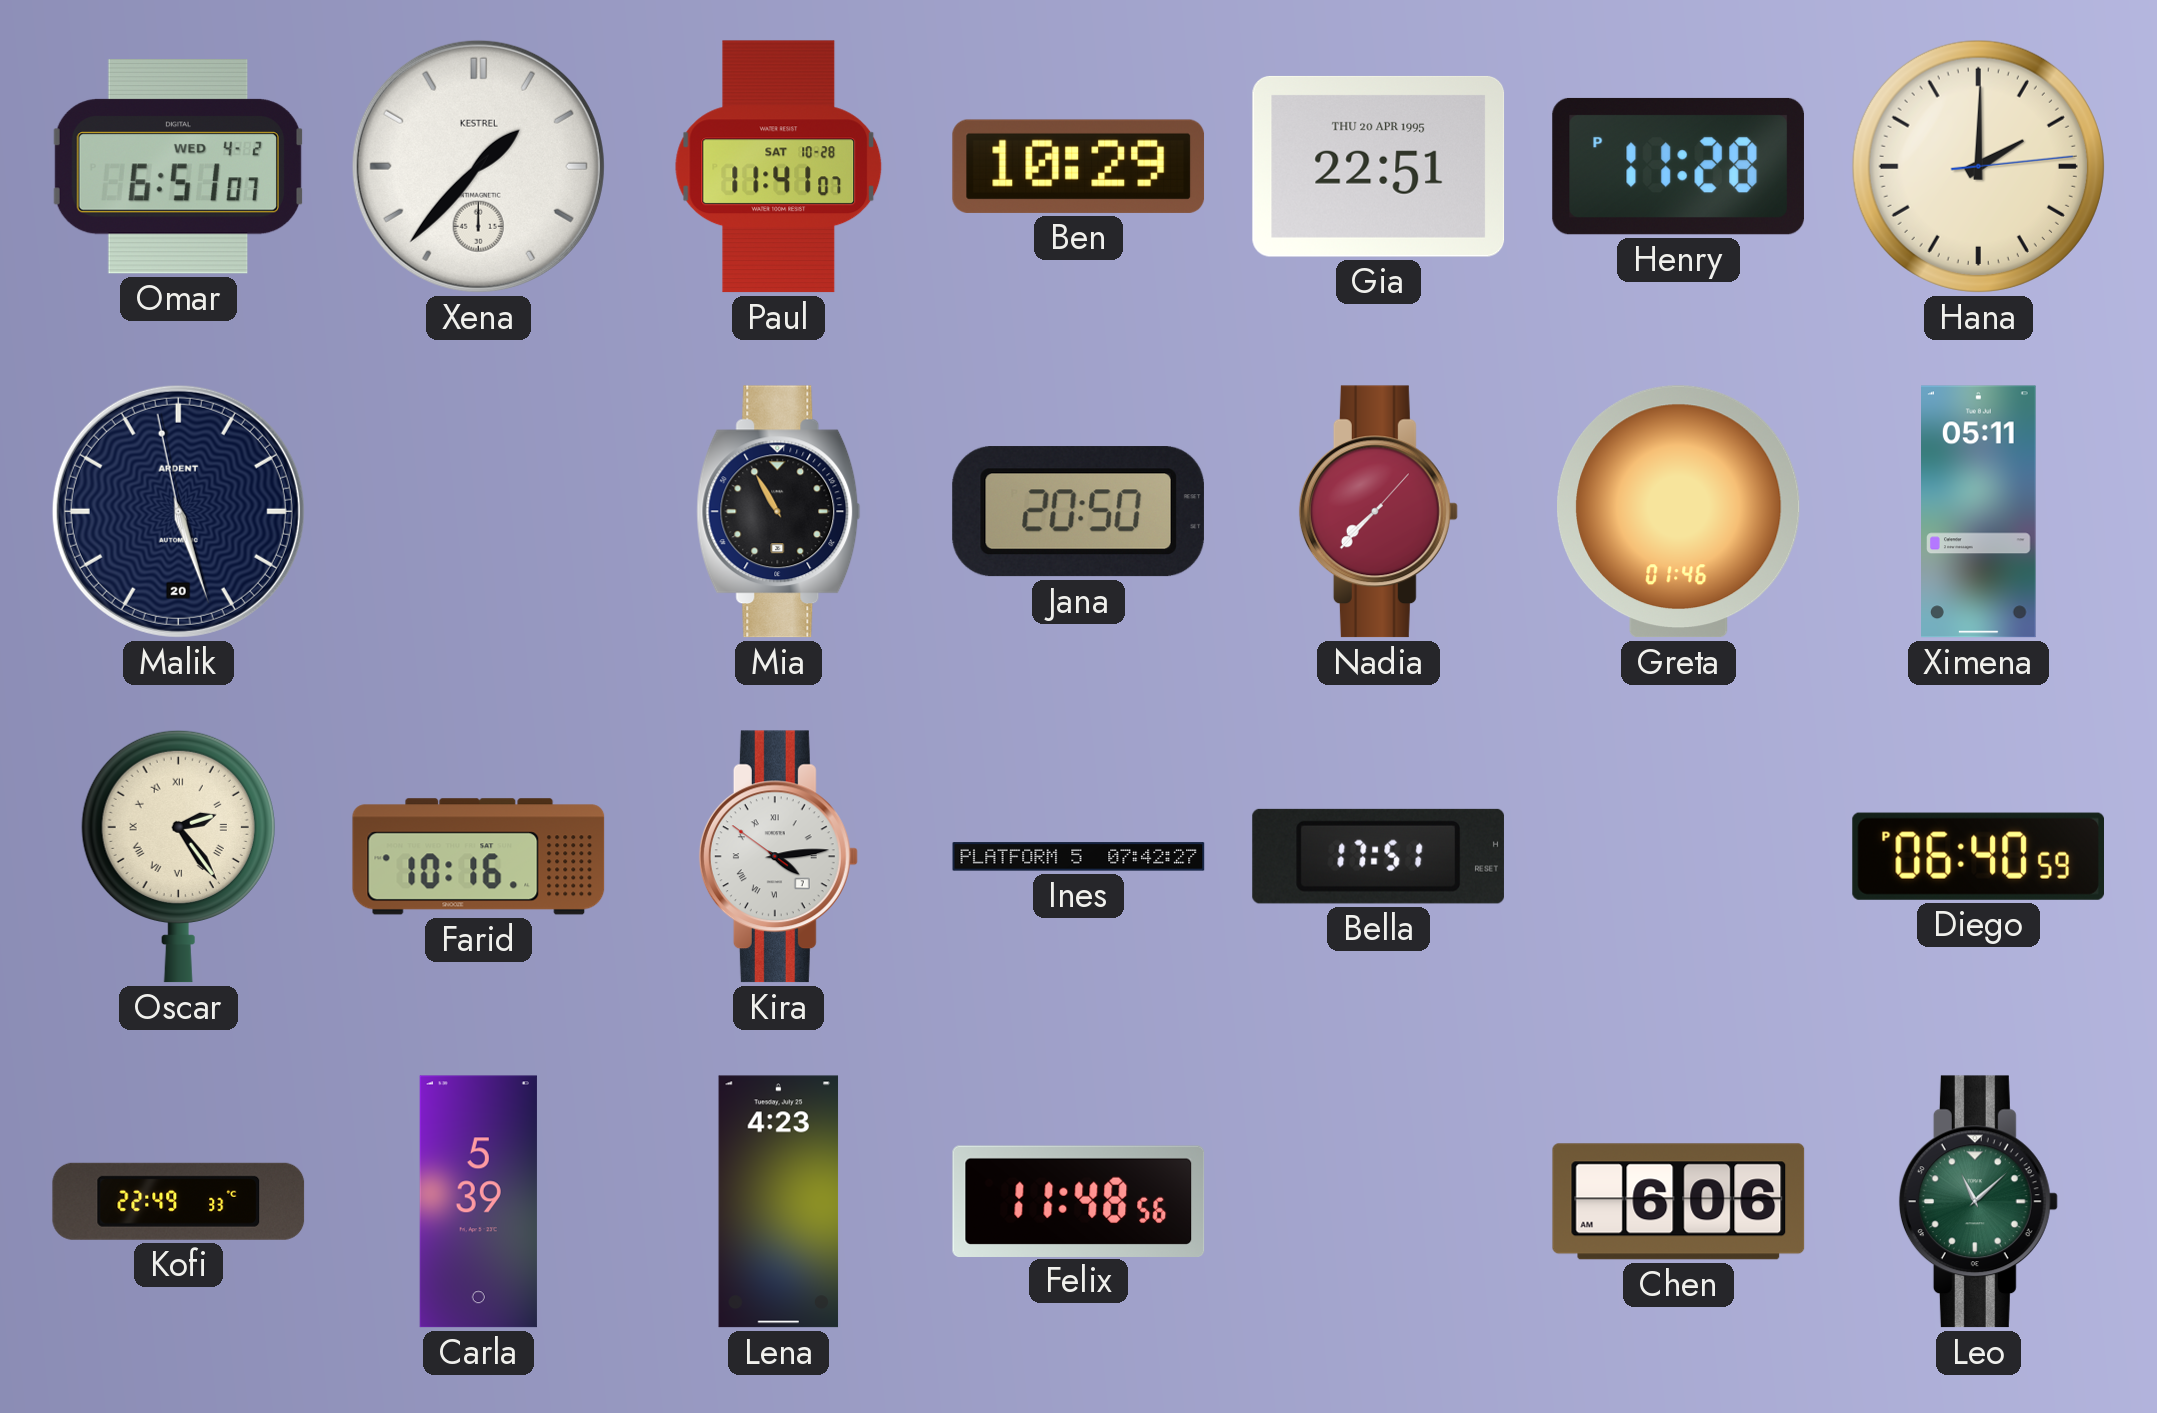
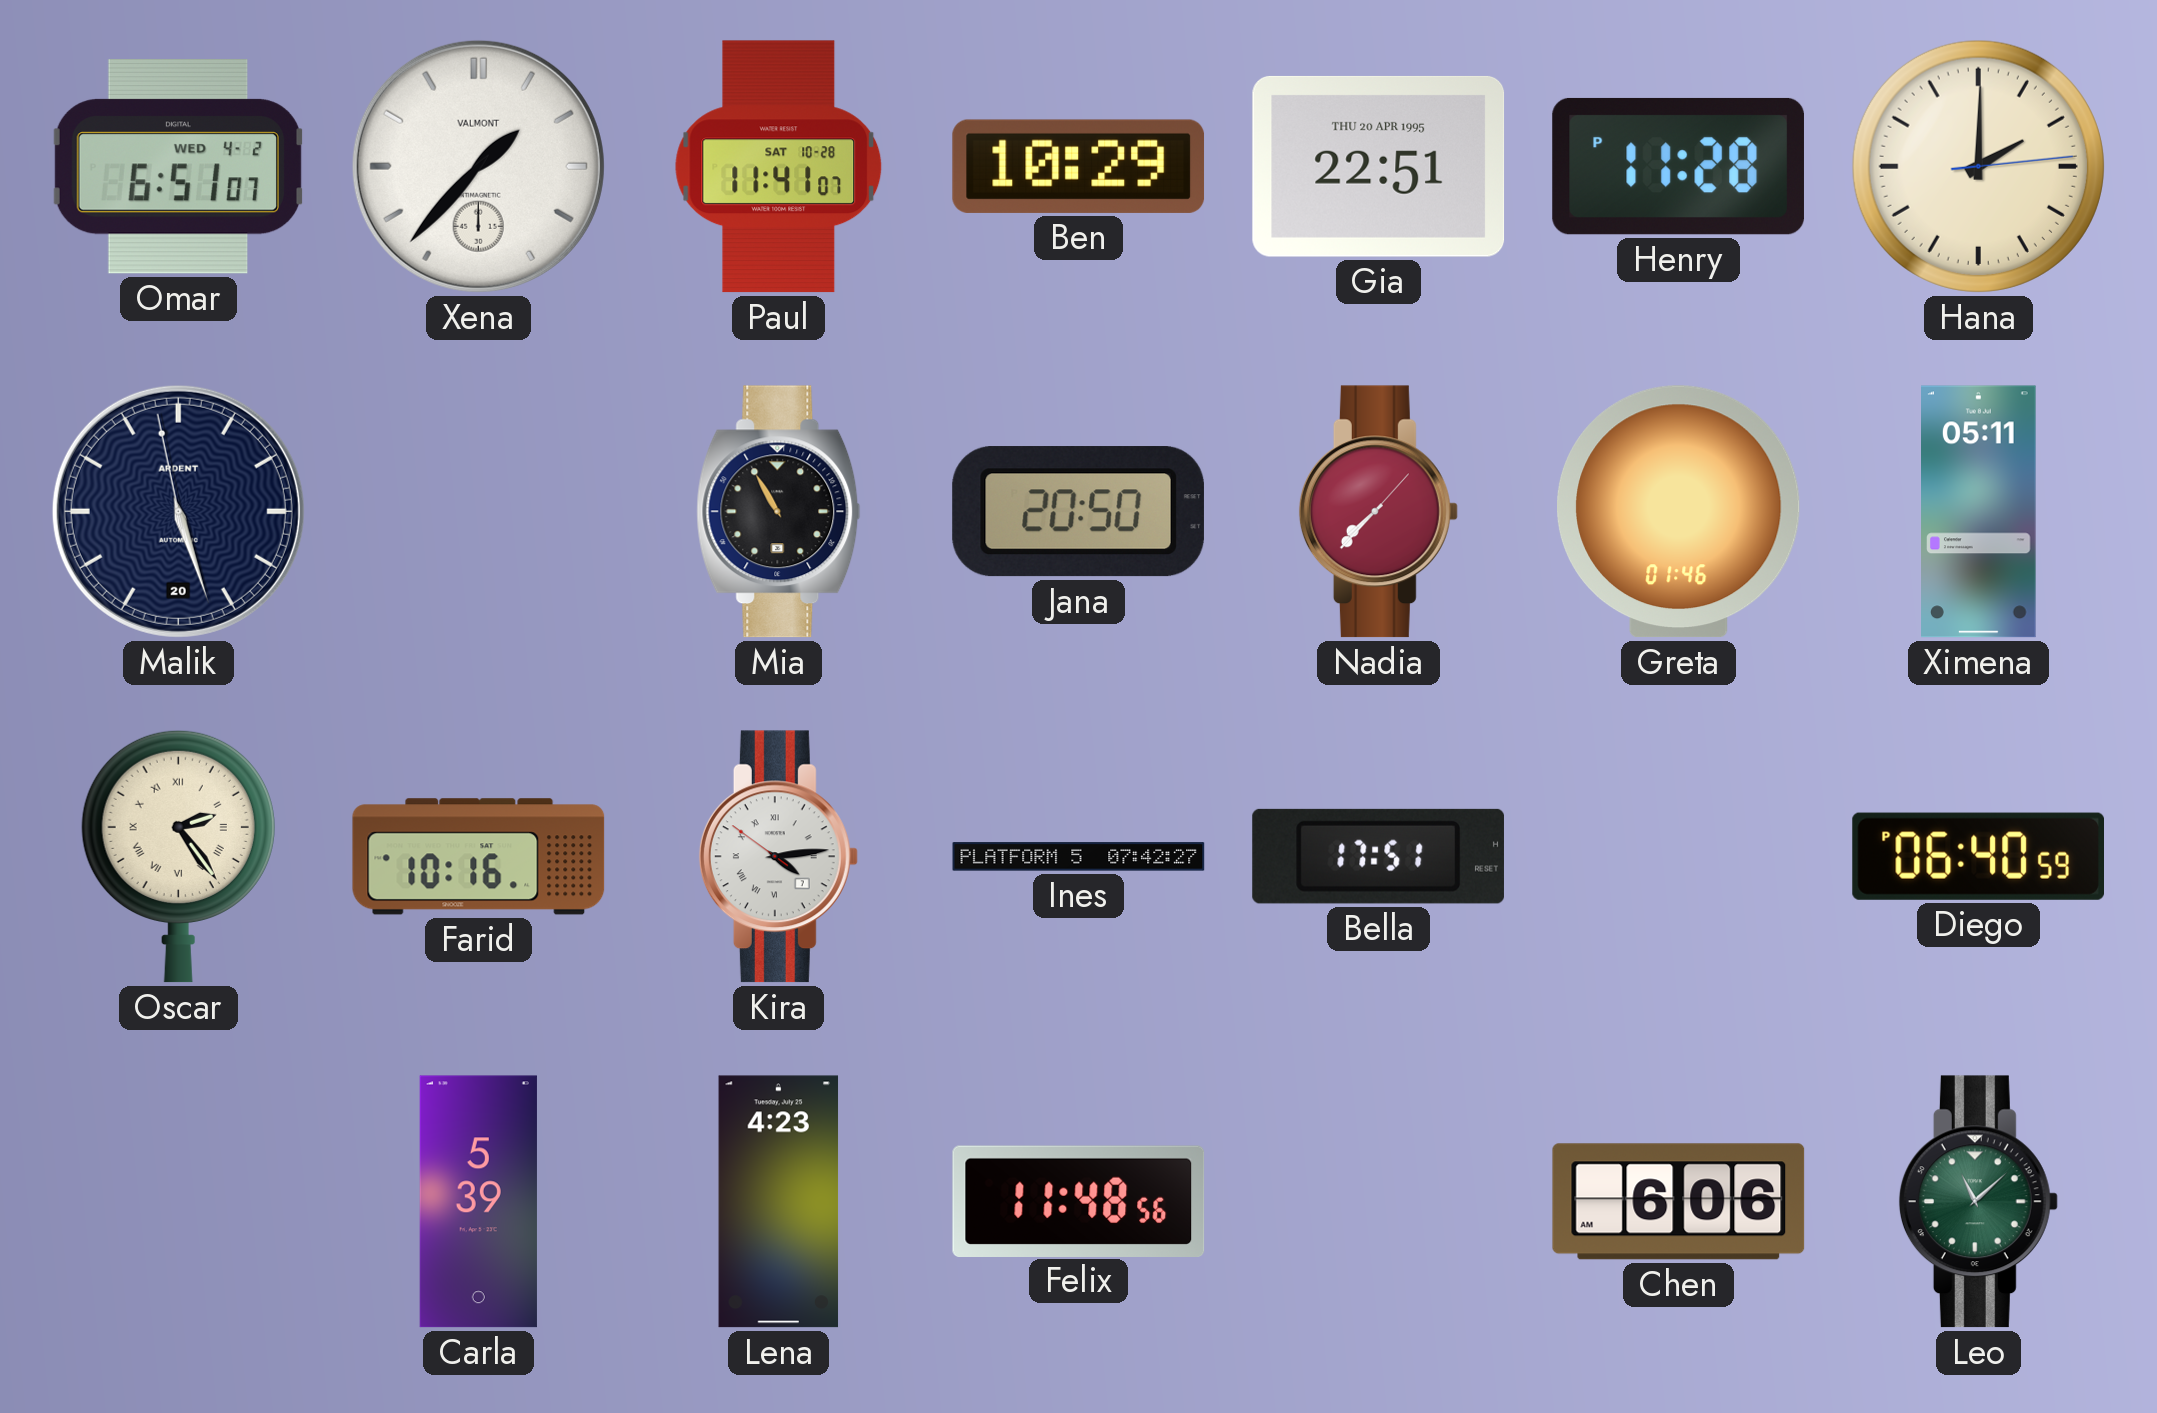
Xena brand: KESTREL -> VALMONT (478, 166)
Kofi: 22:49 -> none (179, 1201)
